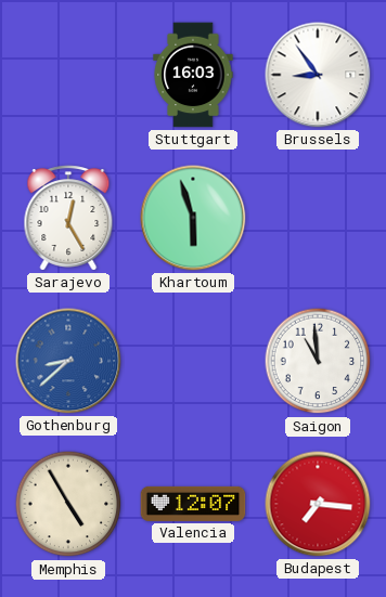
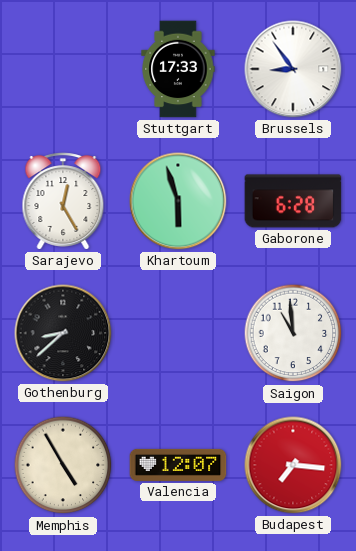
Stuttgart: 16:03 -> 17:33 (178, 69)
Gaborone: none -> 6:28 (293, 201)
Gothenburg dial: blue -> black (63, 333)
